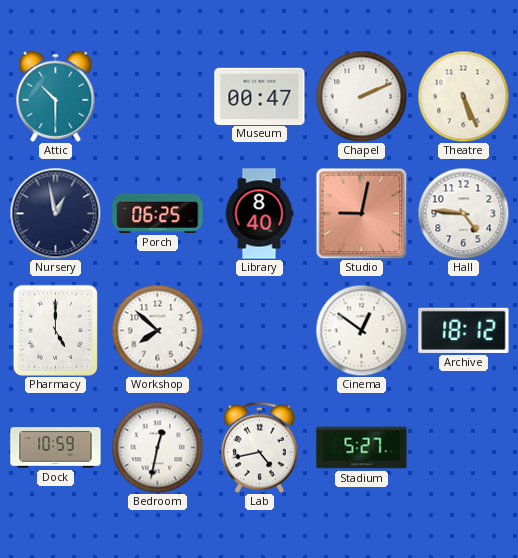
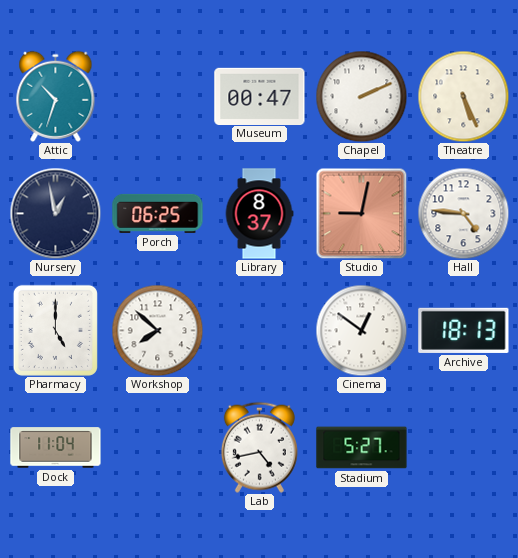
Attic: 10:30 -> 10:33 (56, 96)
Library: 8:40 -> 8:37 (259, 214)
Archive: 18:12 -> 18:13 (464, 330)
Dock: 10:59 -> 11:04 (56, 448)
Bedroom: 12:32 -> none (157, 447)
